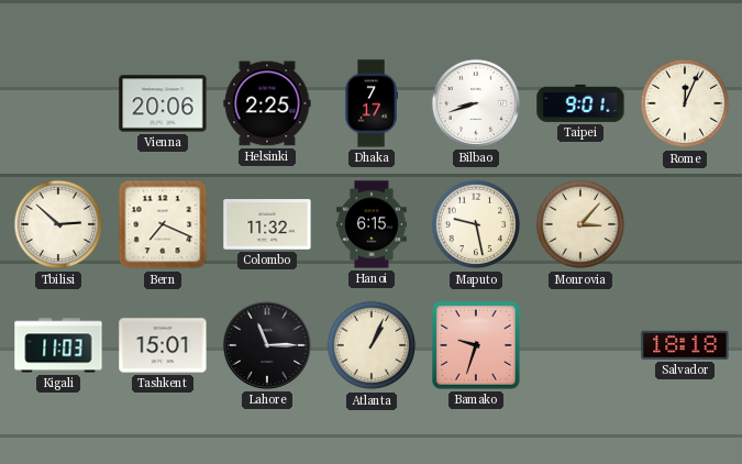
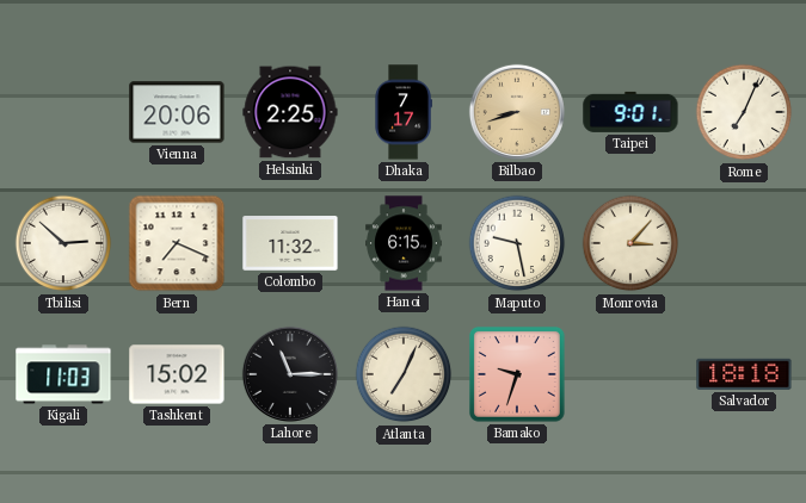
Bilbao dial: white -> champagne (517, 112)
Rome: 12:04 -> 7:04 (744, 112)
Tashkent: 15:01 -> 15:02 (177, 374)
Atlanta: 1:04 -> 7:04 (404, 374)
